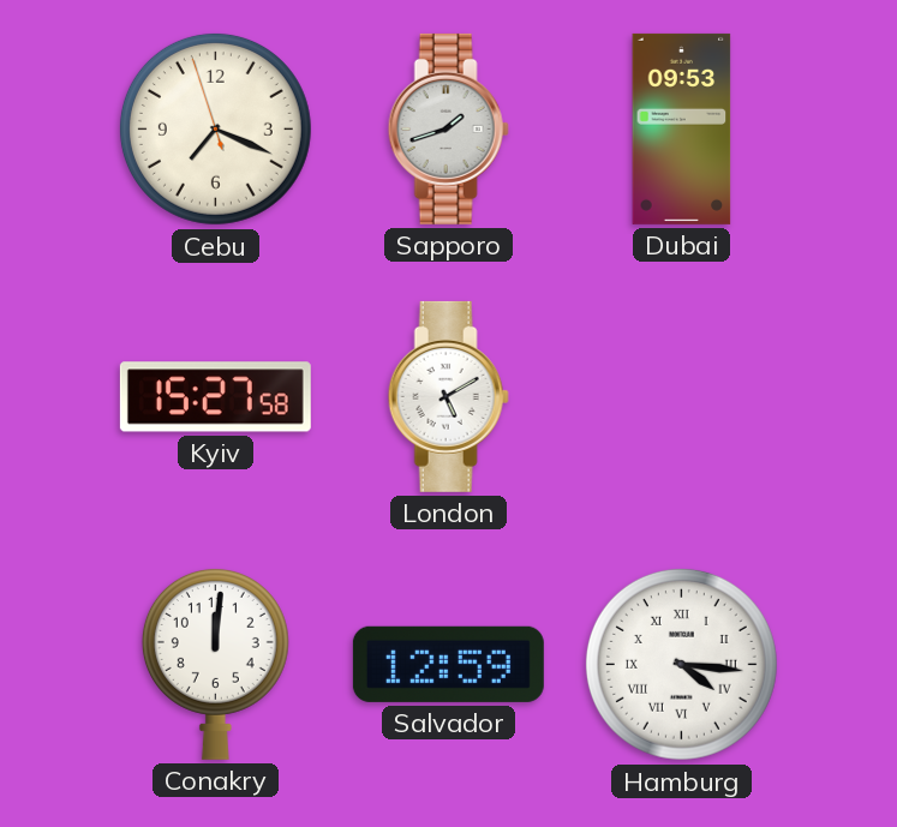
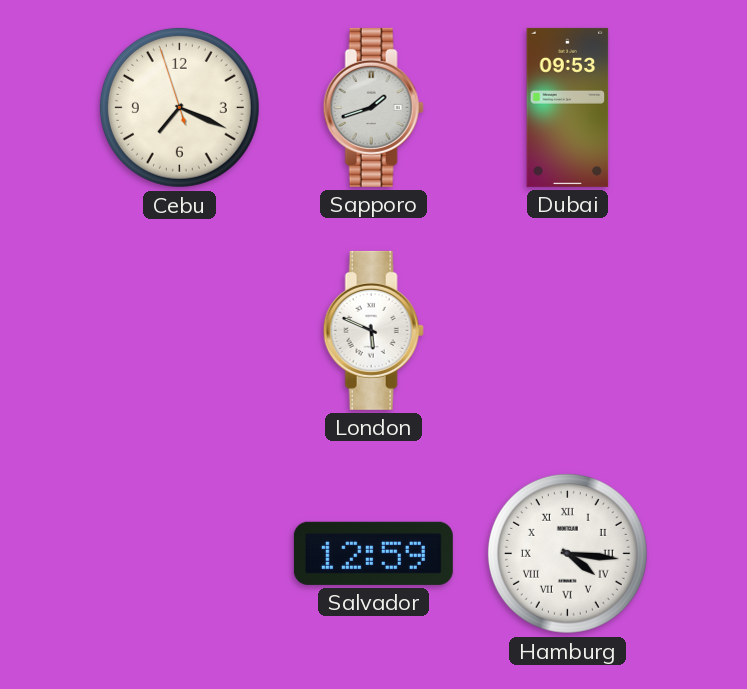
Kyiv: 15:27 -> none (215, 397)
London: 5:10 -> 5:49 (373, 330)
Conakry: 12:01 -> none (215, 664)
